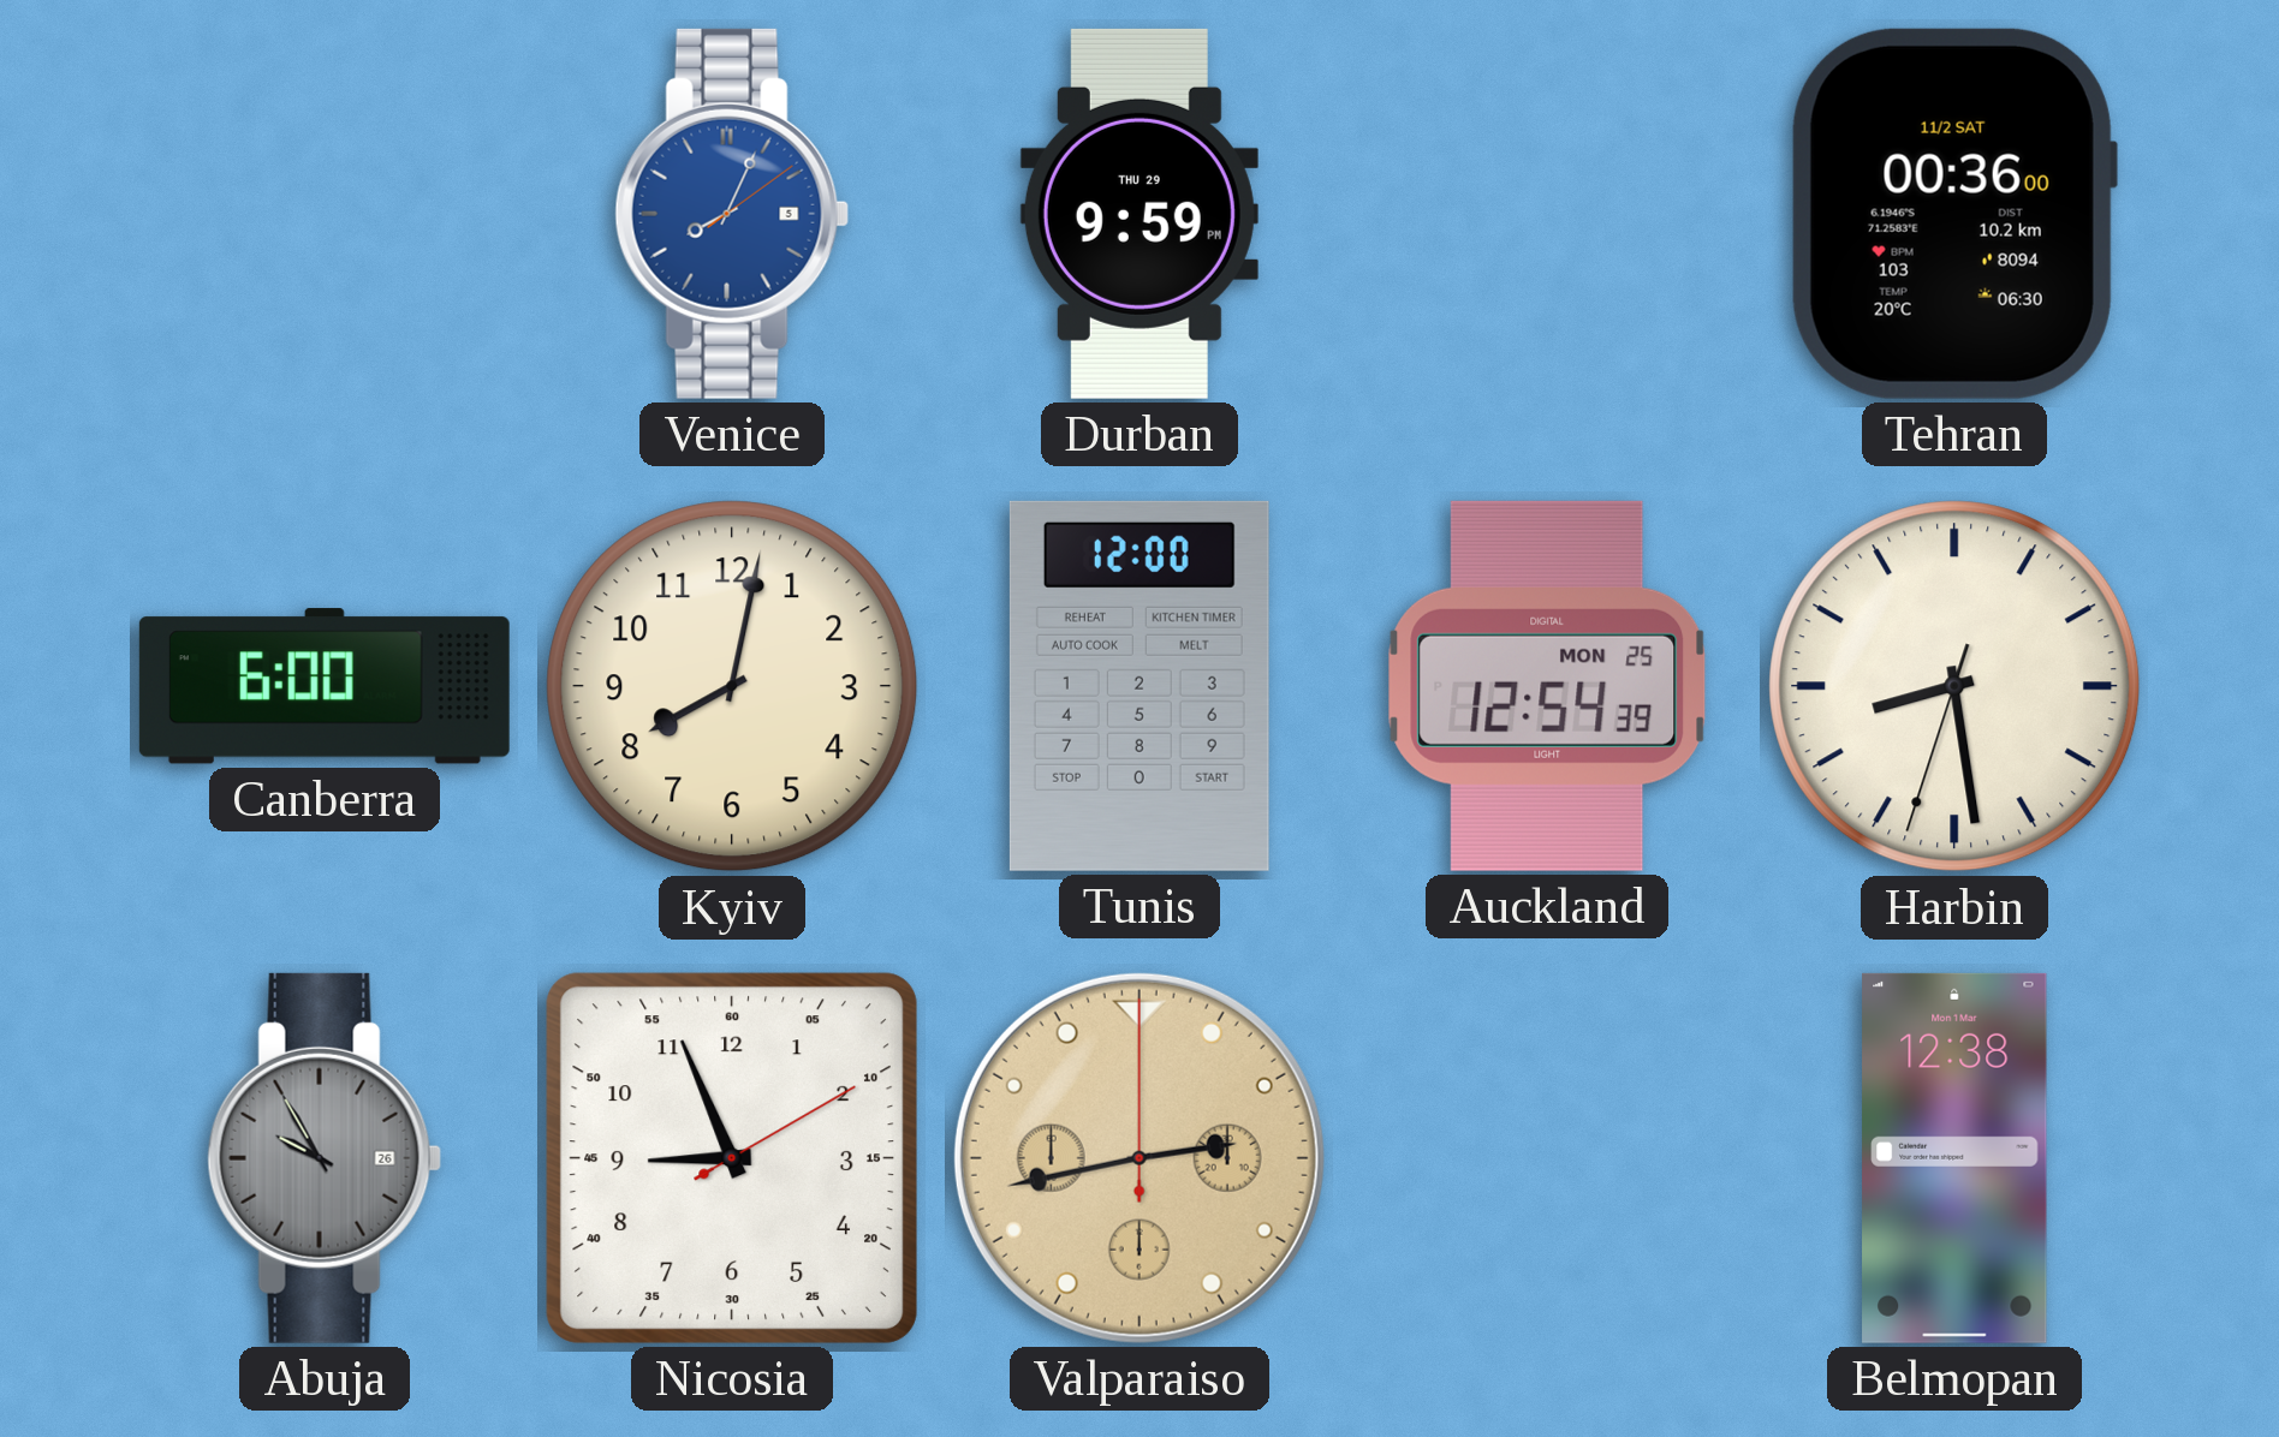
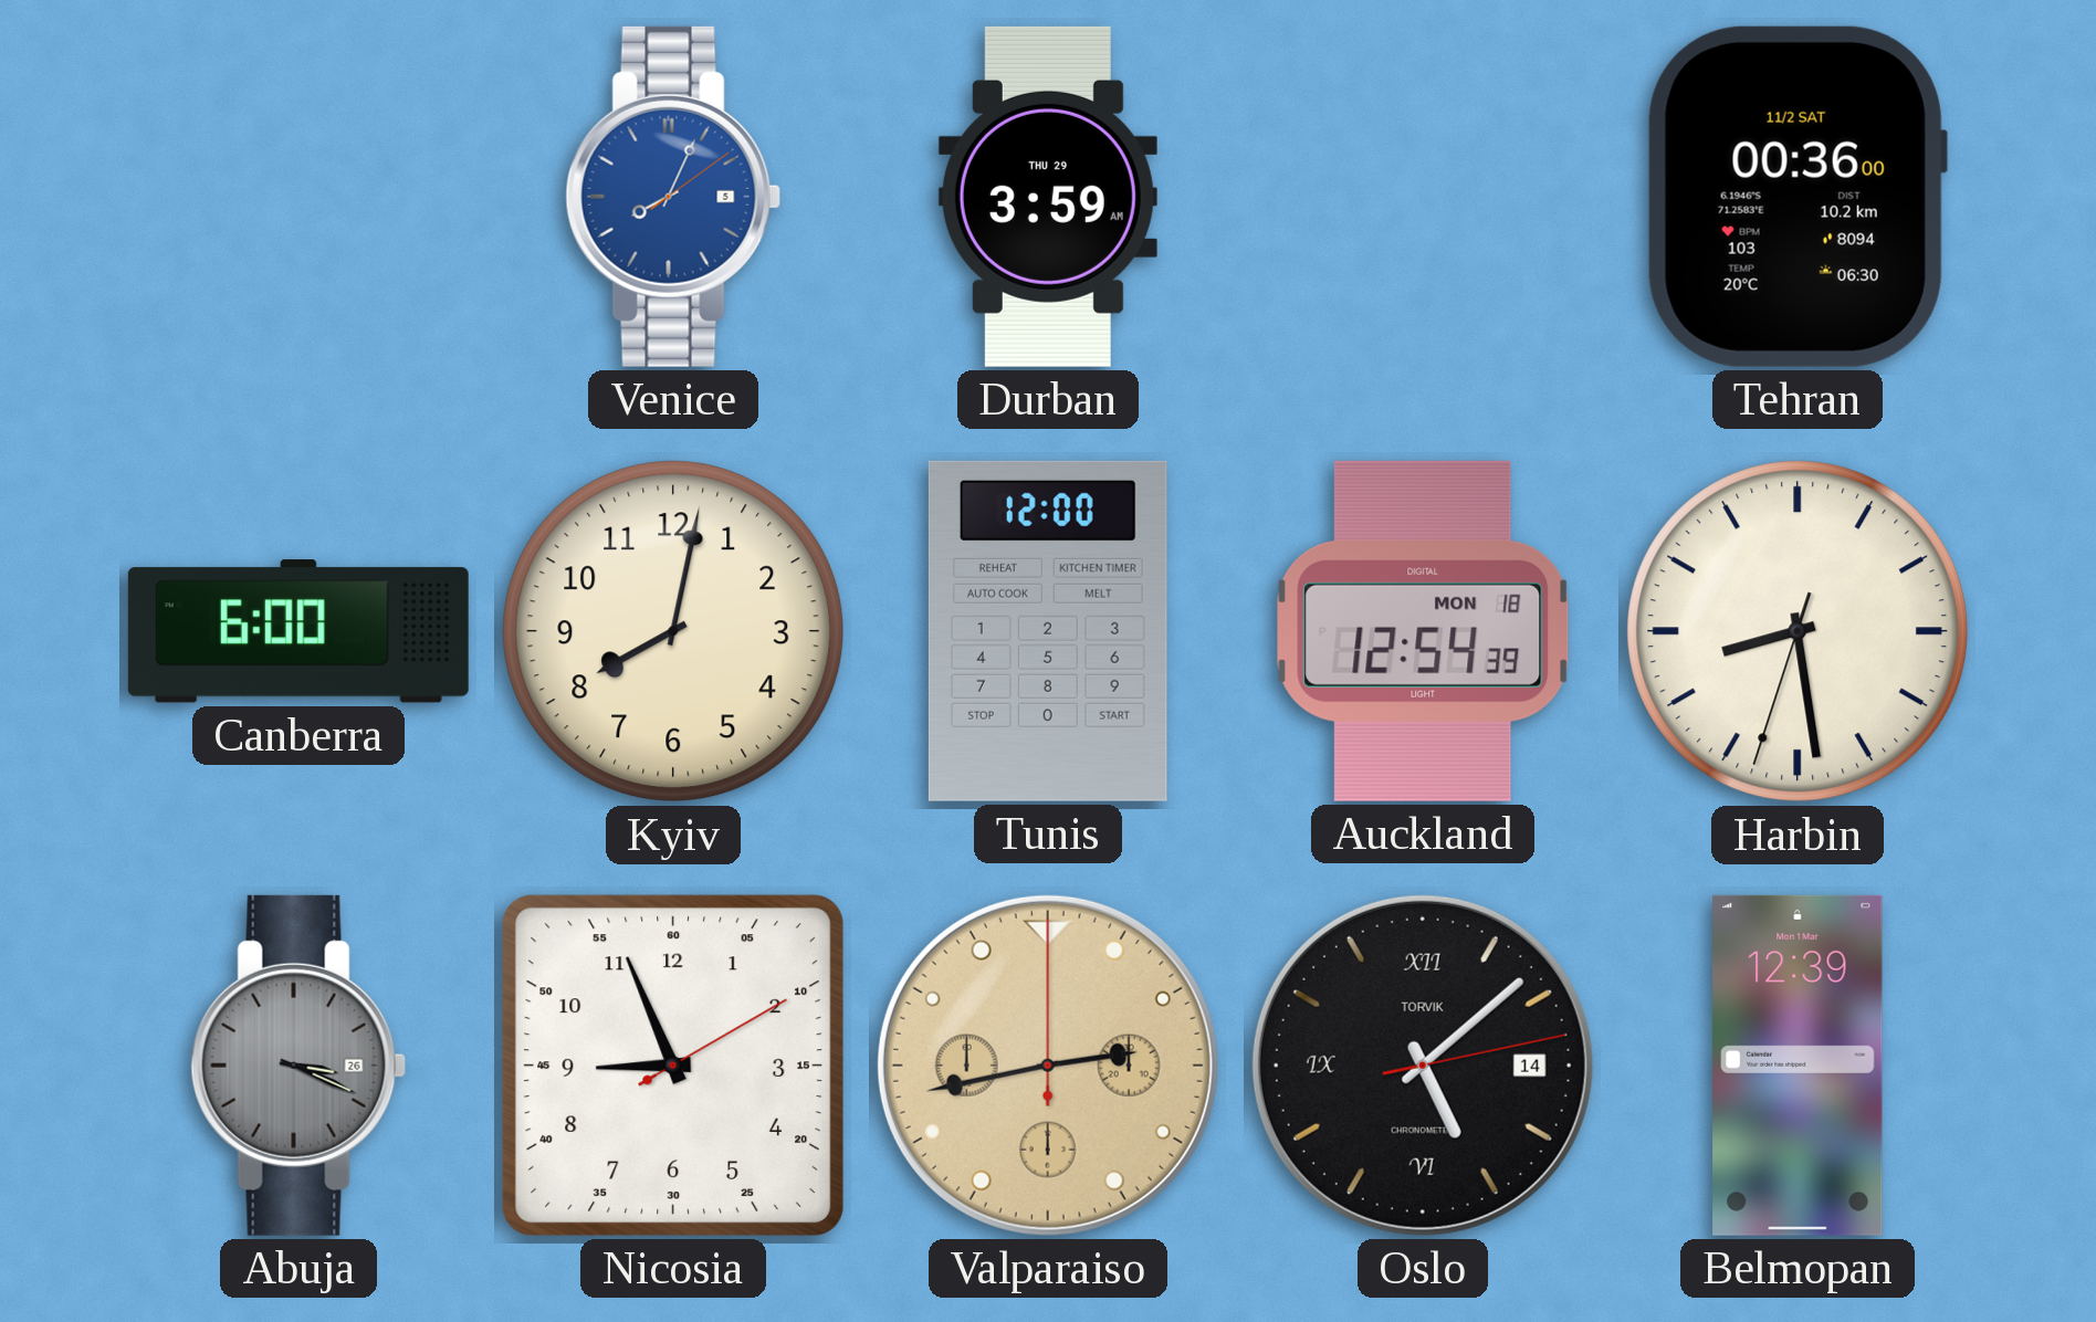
Durban: 9:59 -> 3:59 (1048, 197)
Auckland date: MON 25 -> MON 18 (1423, 631)
Abuja: 9:55 -> 3:19 (298, 1066)
Oslo: none -> 5:08 (1423, 1066)
Belmopan: 12:38 -> 12:39 (1798, 1066)
